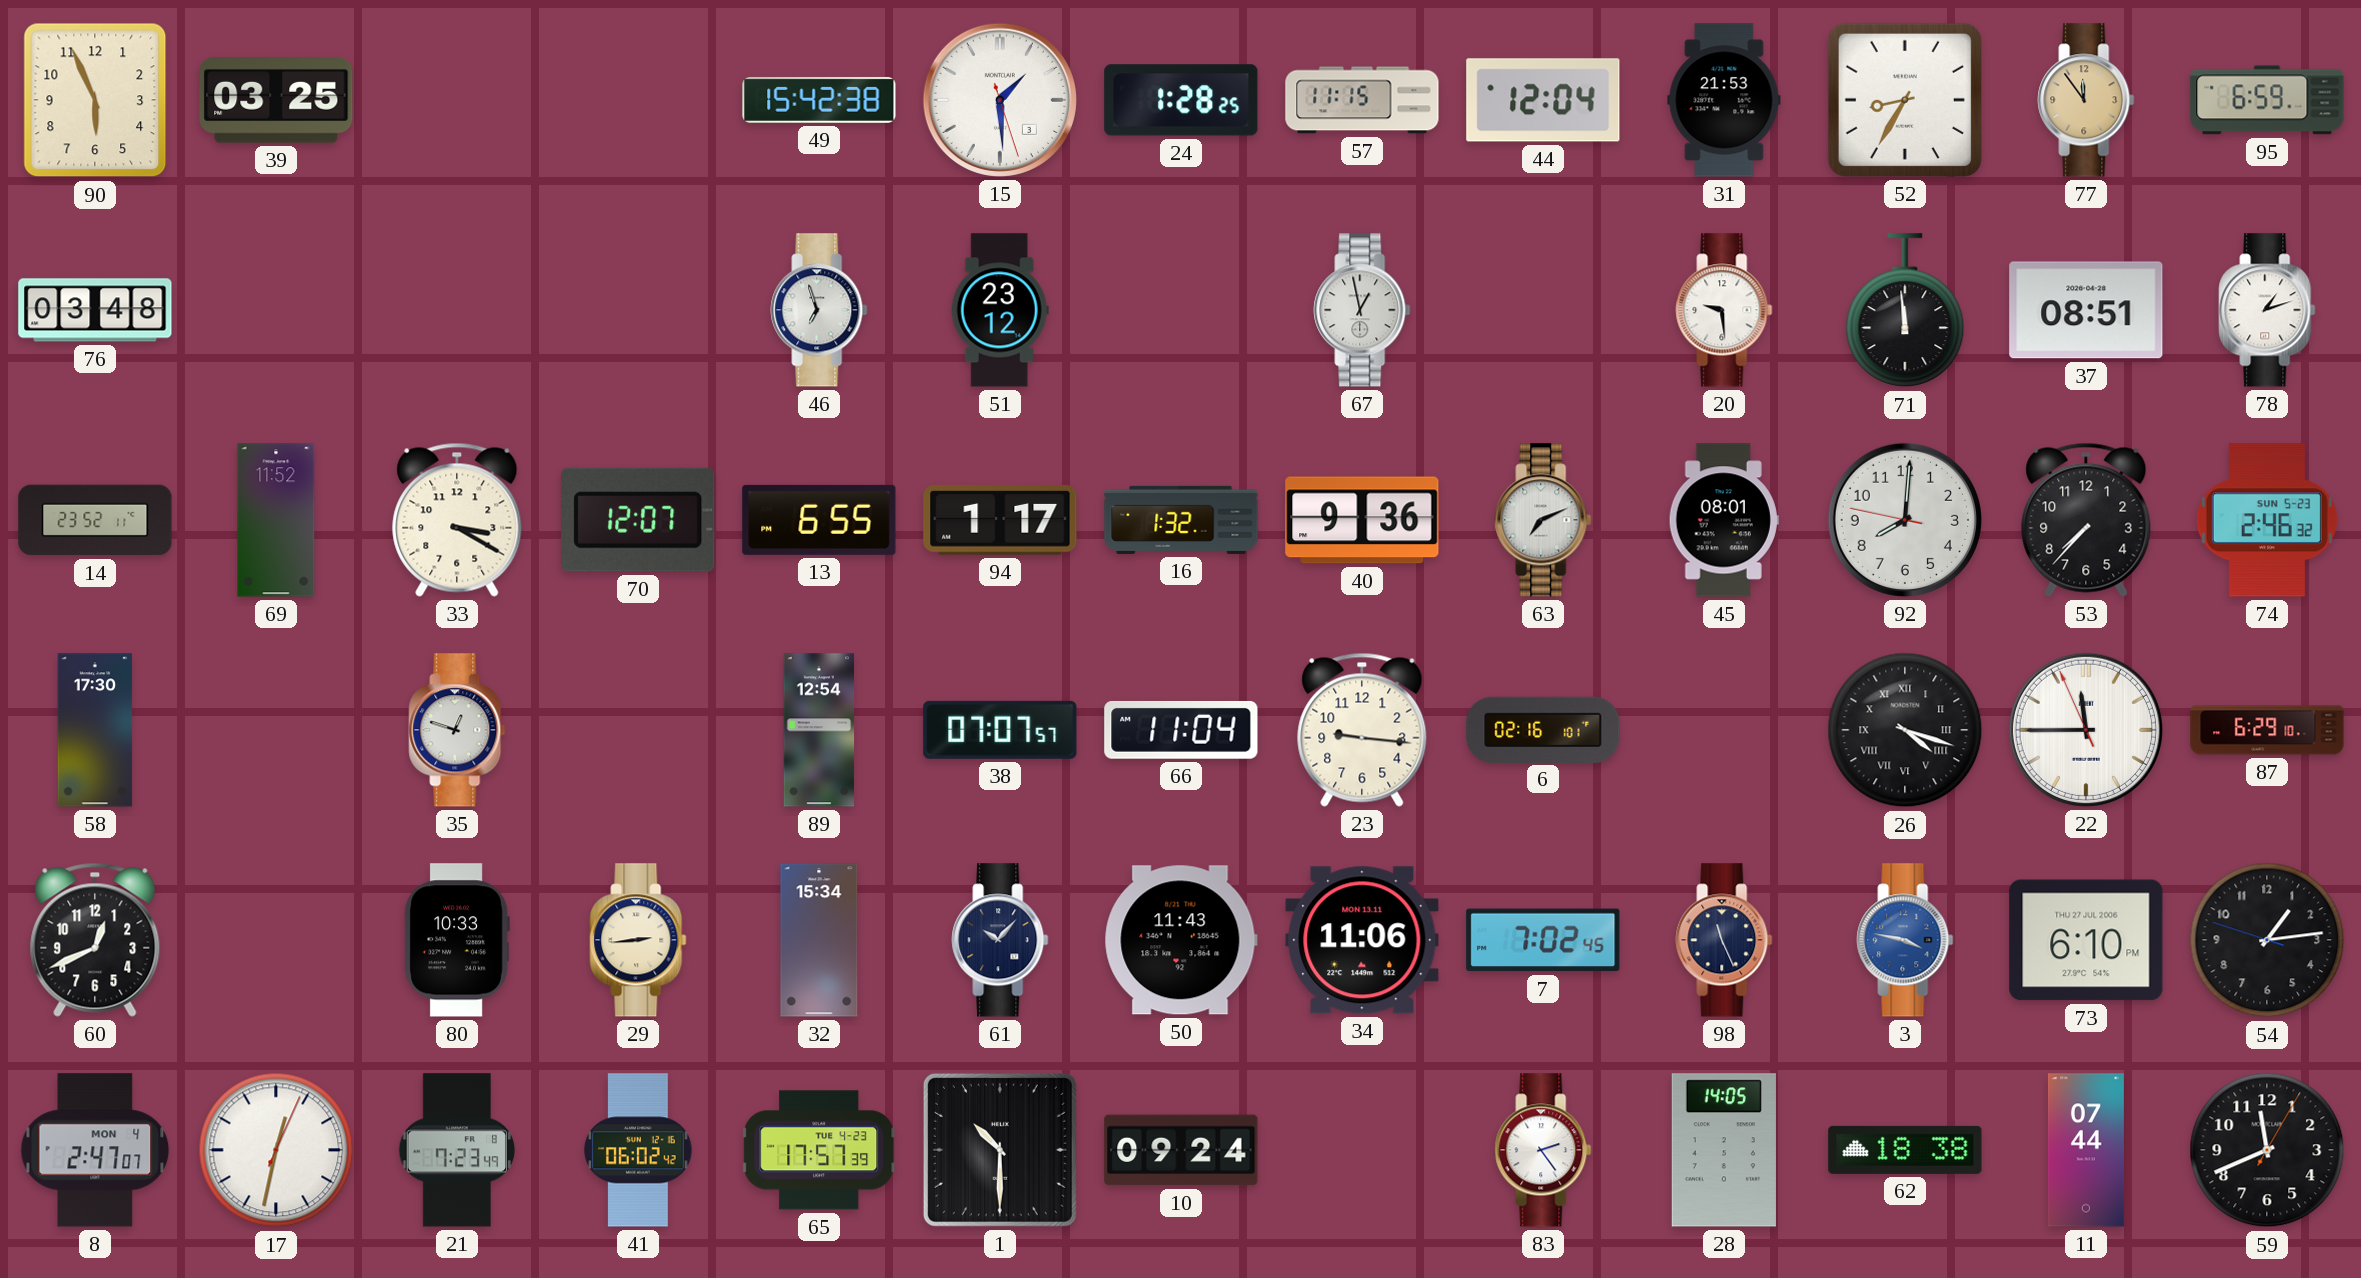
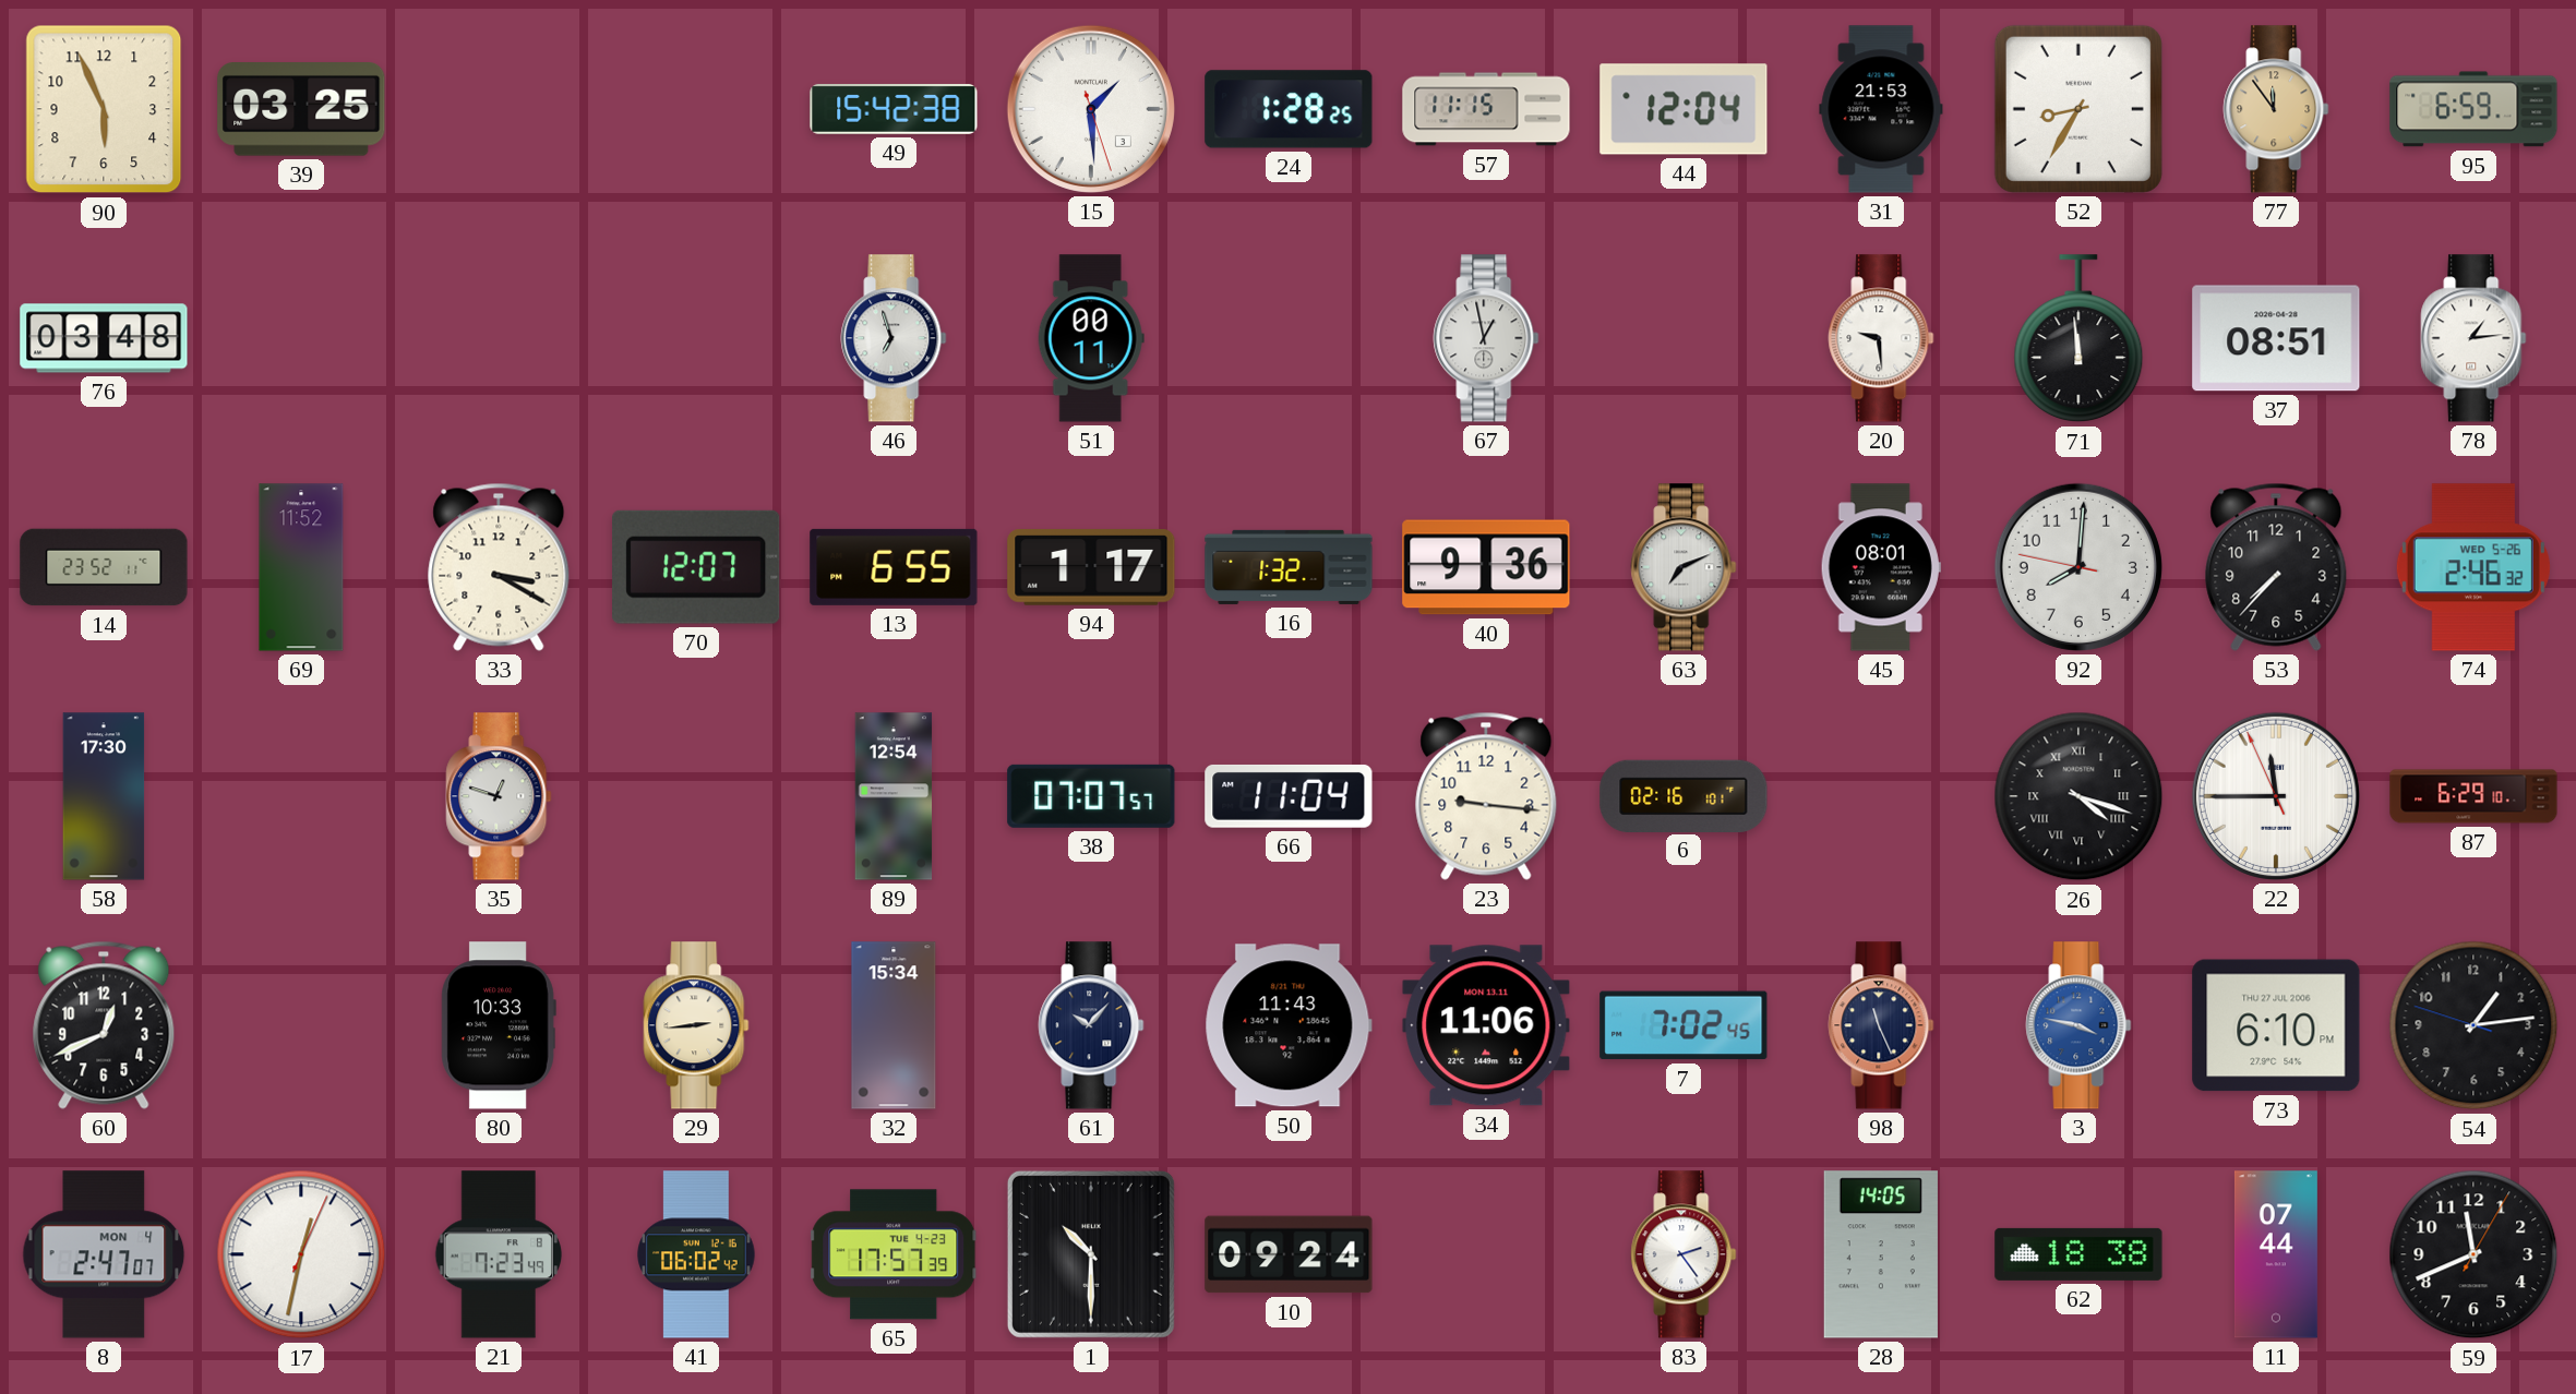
51: 23:12 -> 00:11 (1091, 338)
78: 1:12 -> 1:14 (2473, 338)
74 date: SUN 5-23 -> WED 5-26 (2473, 567)
